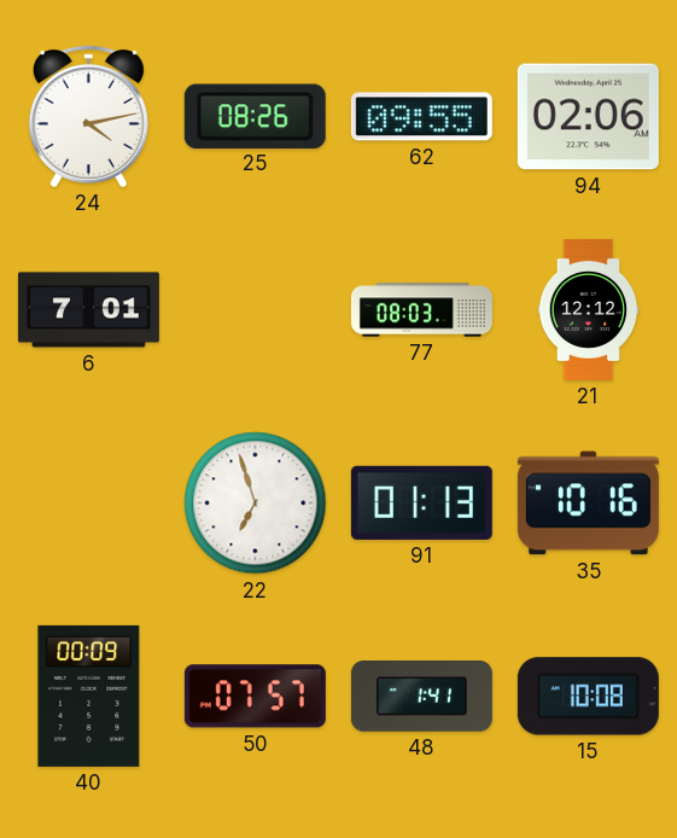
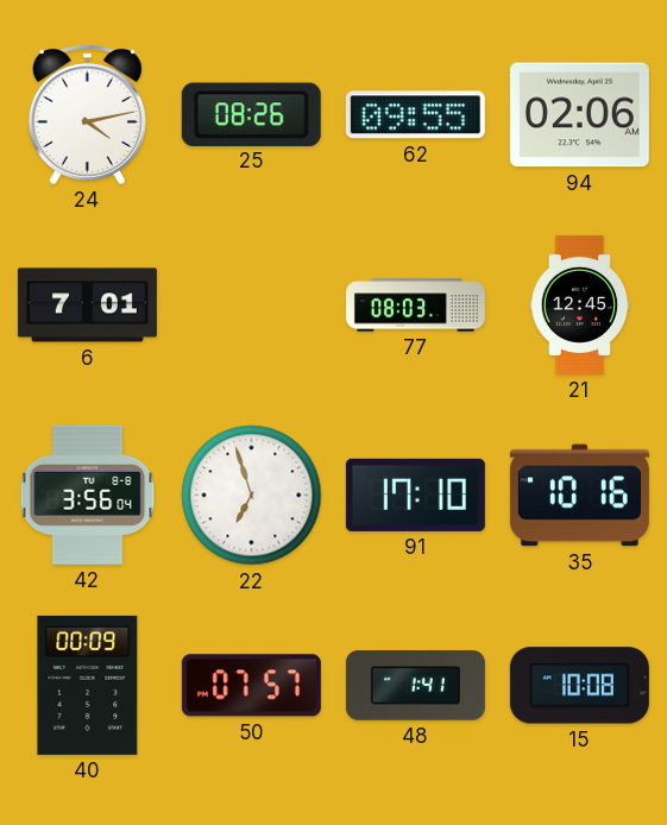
21: 12:12 -> 12:45 (580, 304)
42: none -> 3:56 (88, 495)
91: 01:13 -> 17:10 (415, 495)
